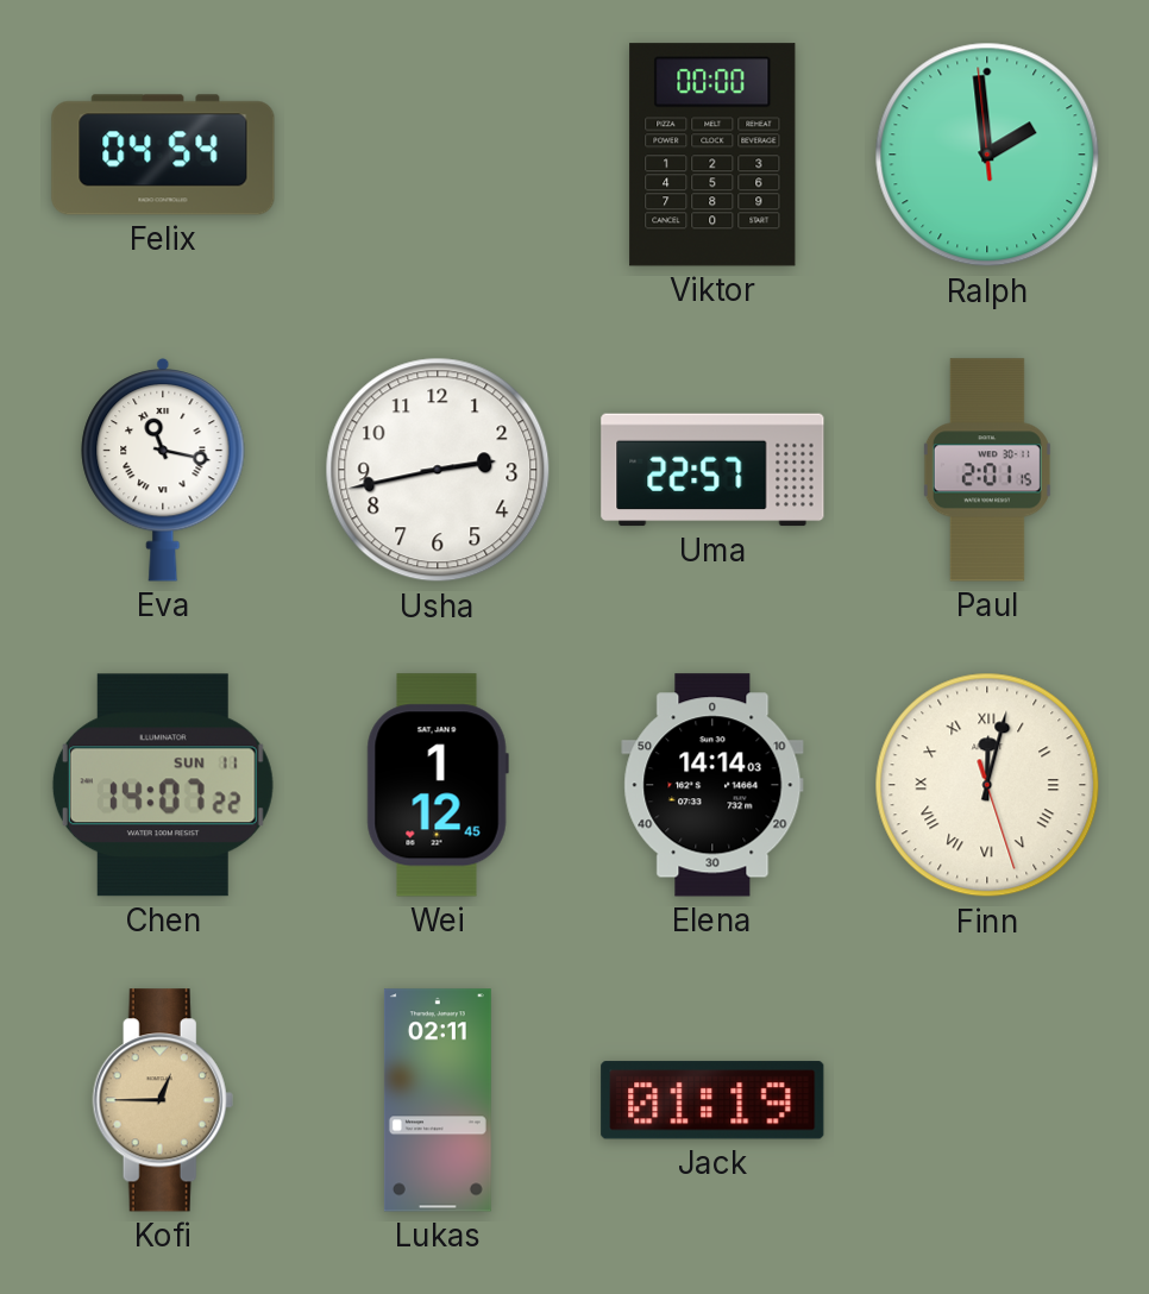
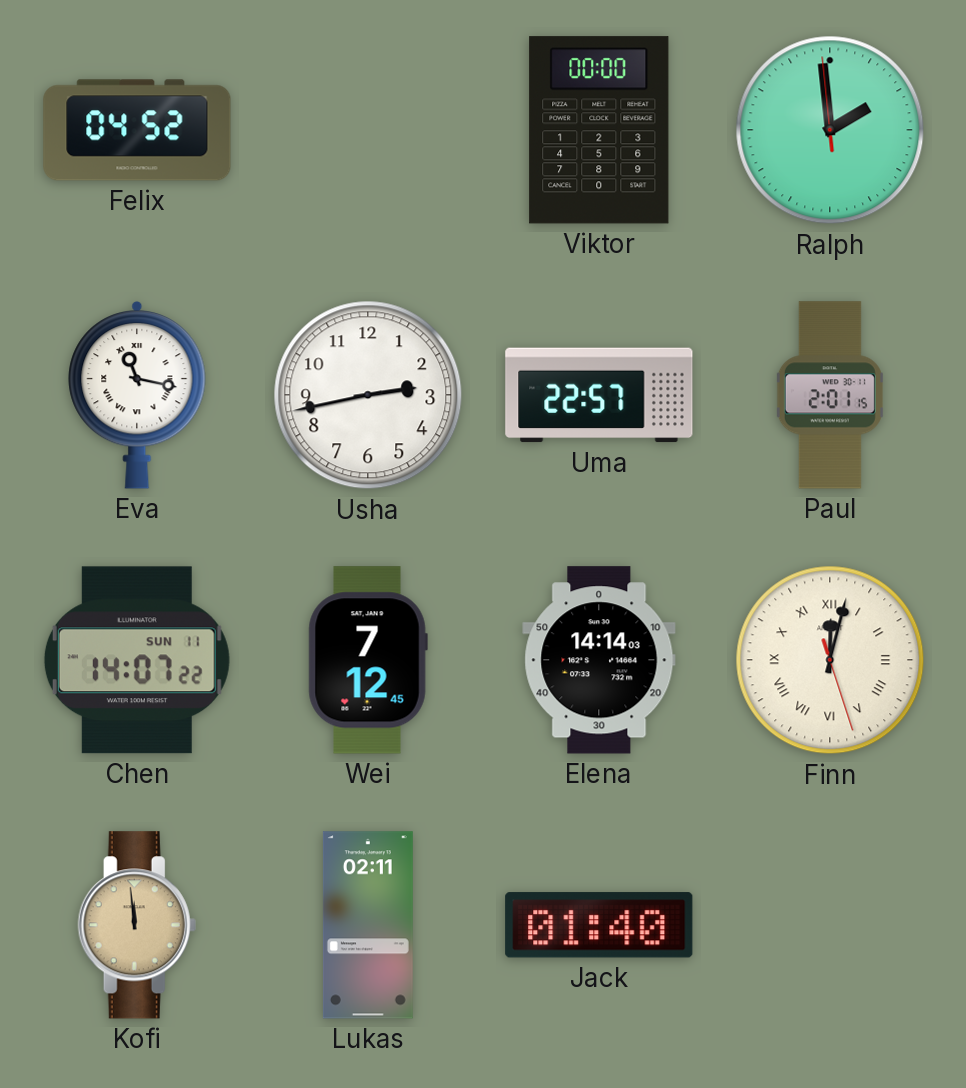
Felix: 04:54 -> 04:52 (137, 130)
Wei: 1:12 -> 7:12 (368, 660)
Kofi: 12:45 -> 11:59 (137, 925)
Jack: 01:19 -> 01:40 (599, 925)
